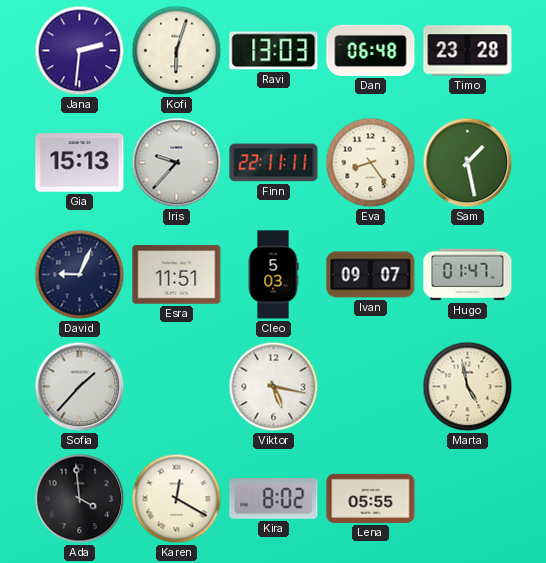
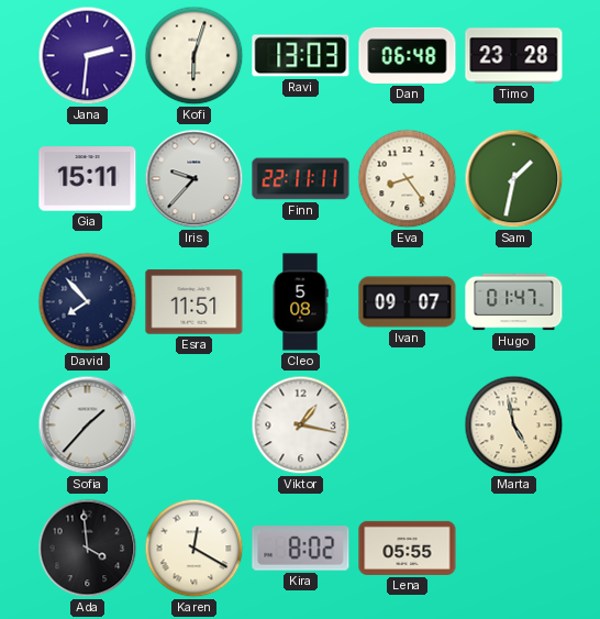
Gia: 15:13 -> 15:11 (88, 179)
Sam: 1:28 -> 1:32 (514, 179)
David: 9:04 -> 7:53 (88, 302)
Cleo: 5:03 -> 5:08 (300, 302)
Viktor: 5:17 -> 1:17 (301, 425)
